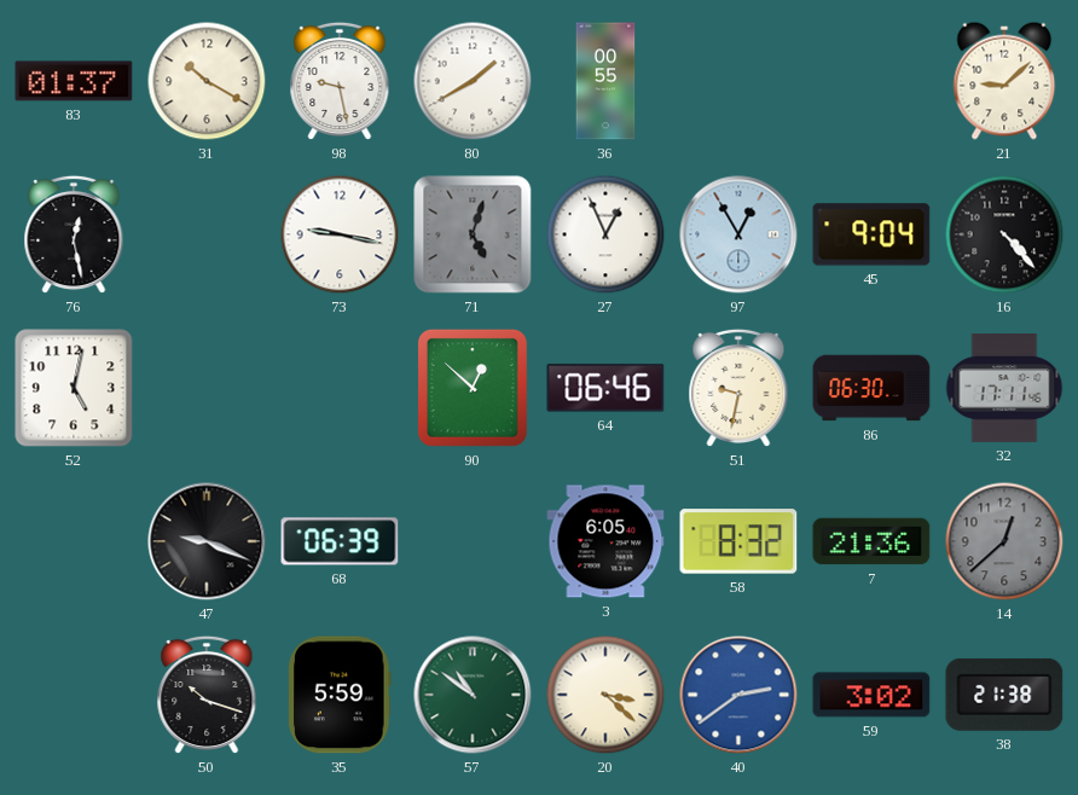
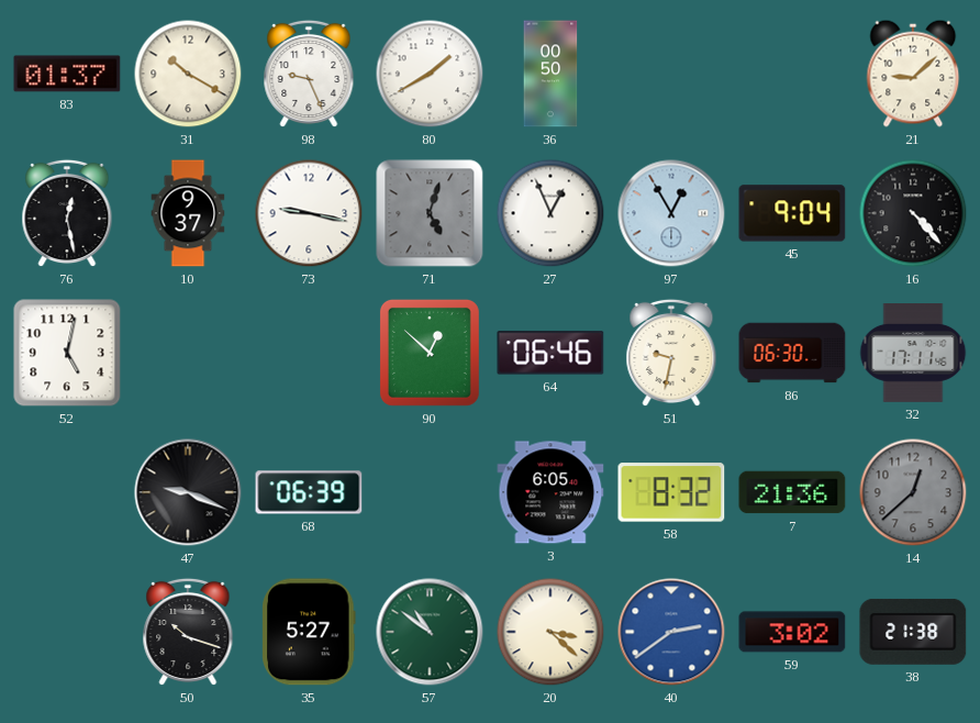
98: 9:28 -> 9:26 (309, 74)
36: 00:55 -> 00:50 (550, 74)
10: none -> 9:37 (188, 213)
35: 5:59 -> 5:27 (309, 632)
